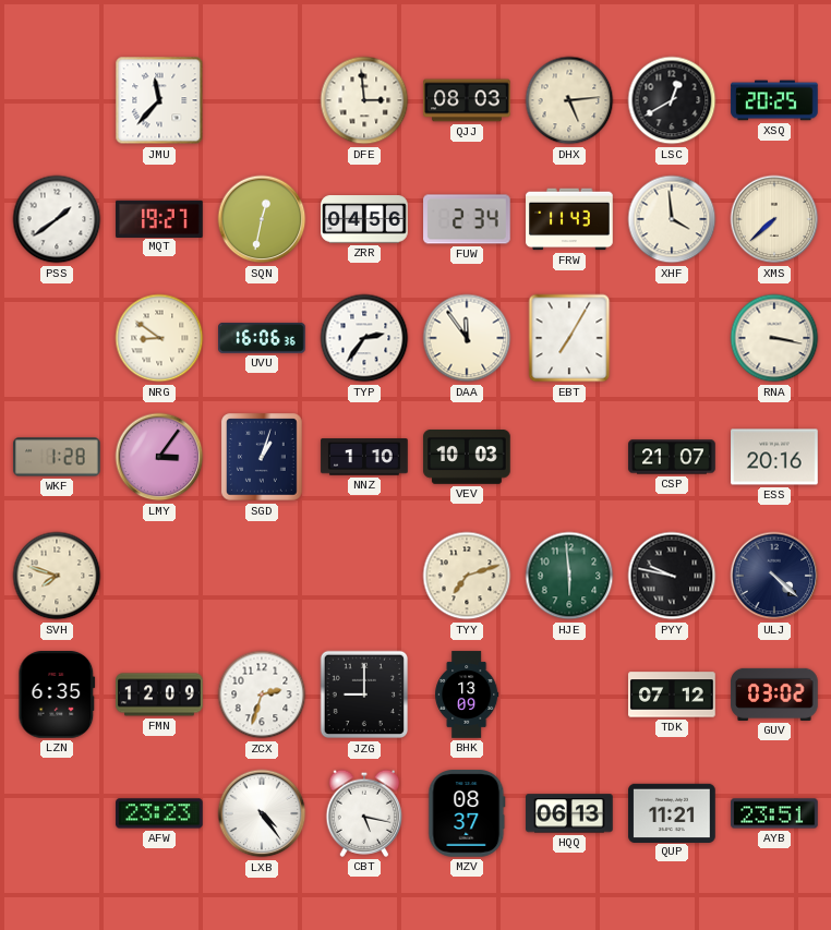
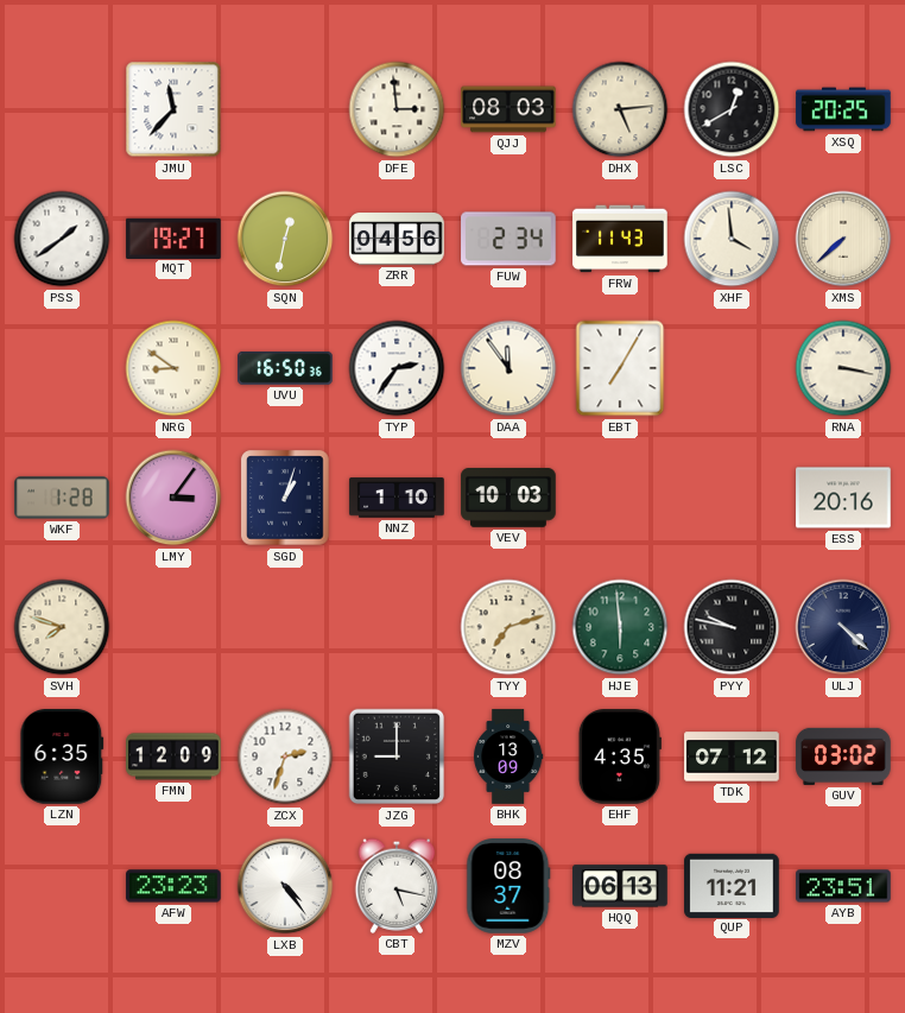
UVU: 16:06 -> 16:50 (285, 368)
CSP: 21:07 -> none (672, 457)
EHF: none -> 4:35 (620, 756)
